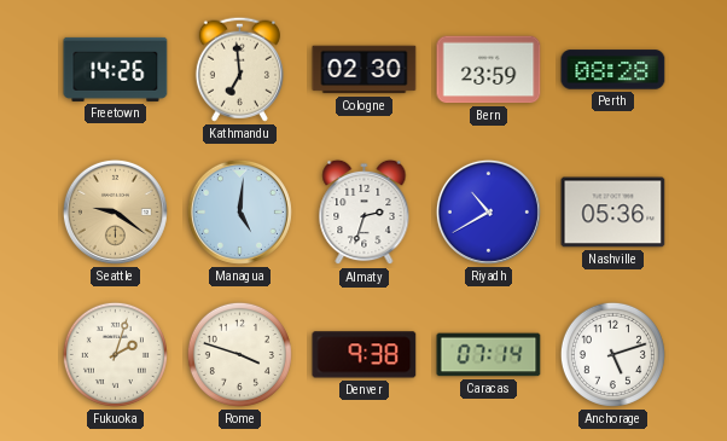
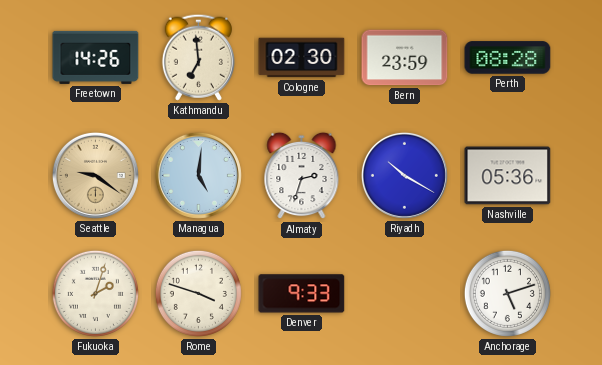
Riyadh: 10:40 -> 10:20 (404, 175)
Denver: 9:38 -> 9:33 (302, 294)
Caracas: 07:14 -> none (489, 355)
